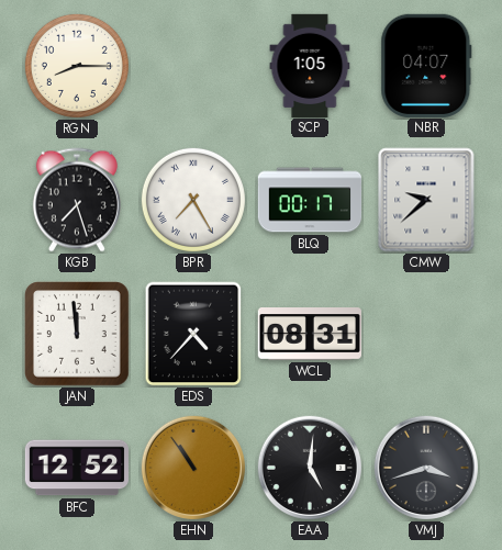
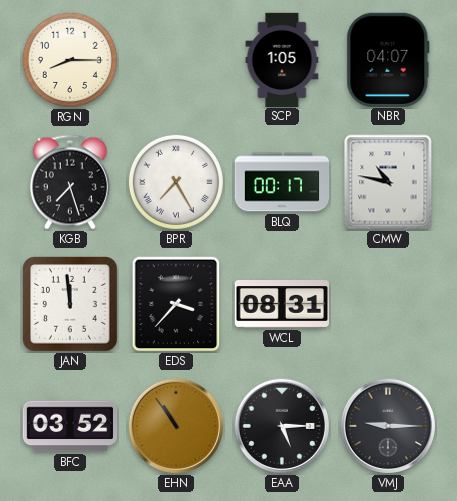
CMW: 9:38 -> 10:47 (388, 182)
EDS: 4:37 -> 3:37 (176, 304)
BFC: 12:52 -> 03:52 (70, 426)
EAA: 5:01 -> 5:15 (281, 425)
VMJ: 3:42 -> 9:15 (387, 425)
